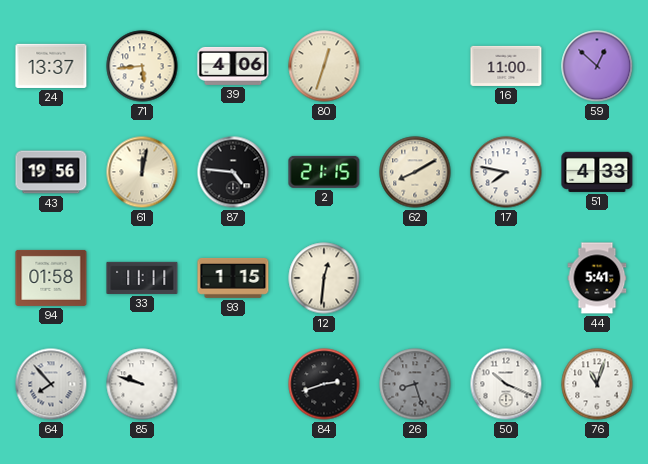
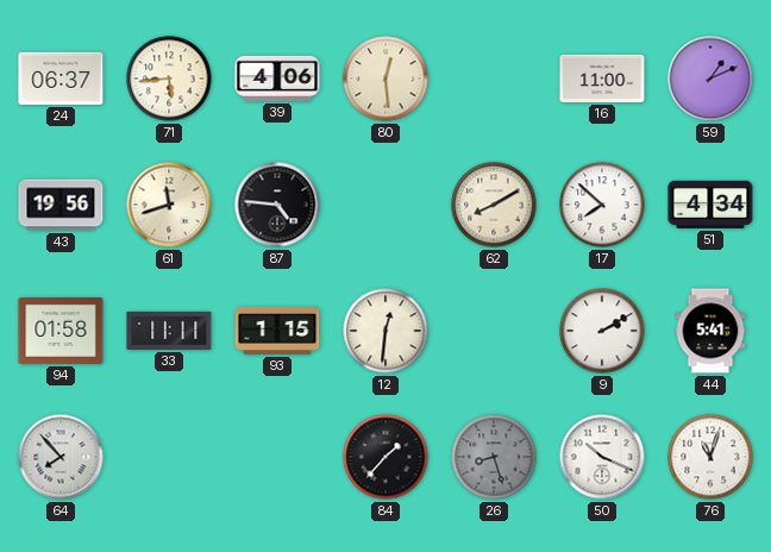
24: 13:37 -> 06:37 (61, 79)
80: 12:33 -> 12:29 (385, 79)
59: 12:52 -> 1:11 (710, 79)
61: 12:02 -> 11:42 (169, 205)
2: 21:15 -> none (324, 172)
17: 7:47 -> 7:52 (602, 205)
51: 4:33 -> 4:34 (710, 205)
9: none -> 2:10 (602, 331)
85: 9:48 -> none (142, 384)
84: 2:42 -> 1:37 (385, 457)
